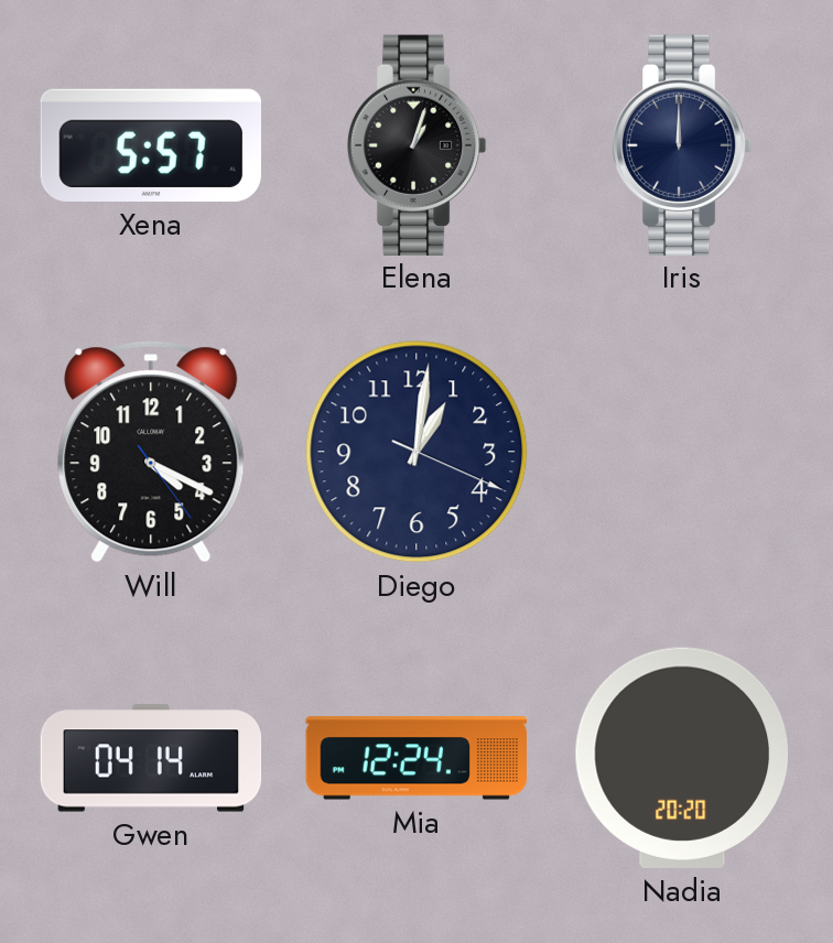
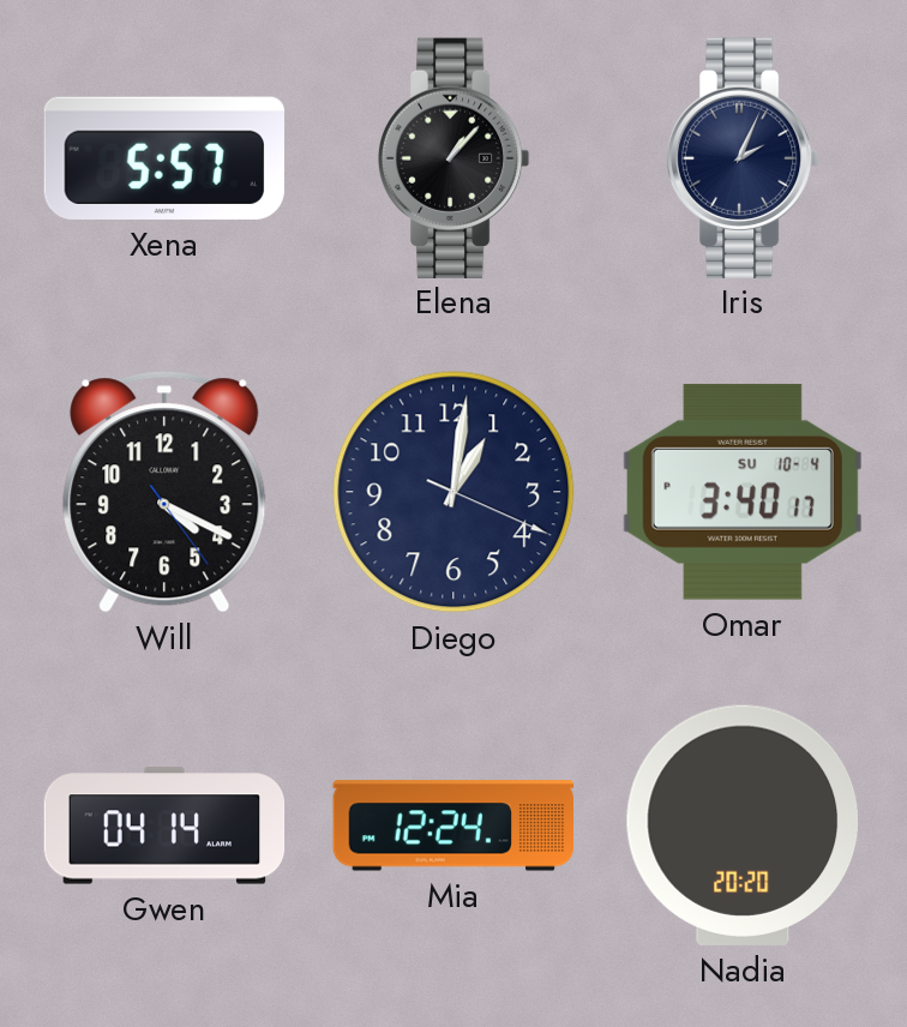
Elena: 1:03 -> 1:07 (453, 157)
Iris: 12:00 -> 2:04 (743, 157)
Omar: none -> 3:40 (743, 492)
